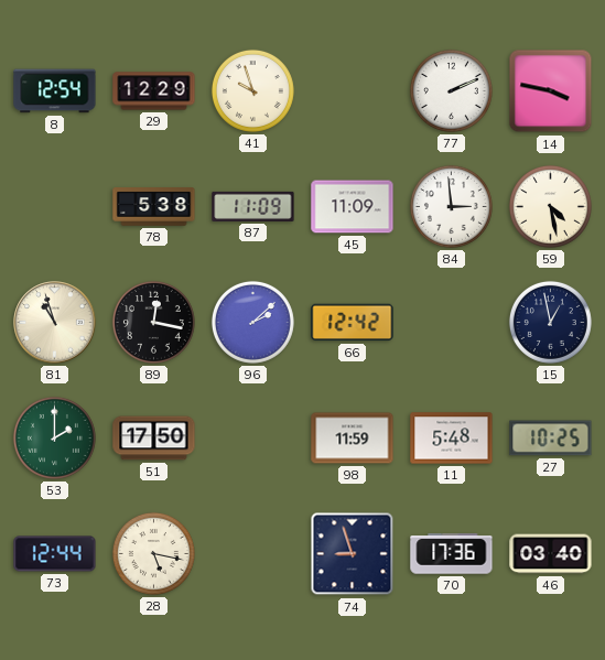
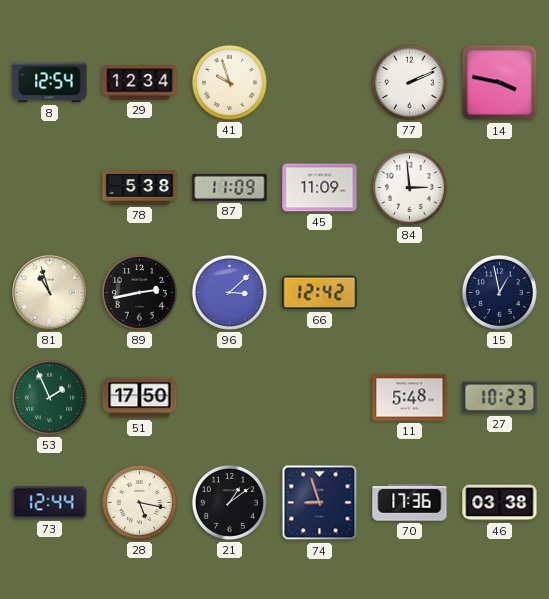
29: 12:29 -> 12:34 (140, 83)
59: 4:28 -> none (550, 206)
89: 12:17 -> 2:43 (139, 292)
96: 2:08 -> 3:08 (229, 292)
53: 2:00 -> 1:56 (49, 397)
98: 11:59 -> none (353, 439)
27: 10:25 -> 10:23 (500, 398)
21: none -> 1:09 (229, 502)
46: 03:40 -> 03:38 (500, 503)
